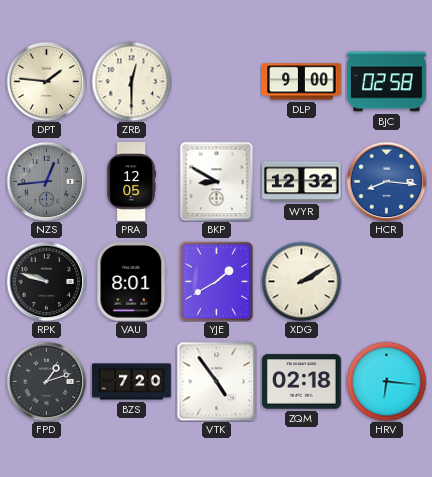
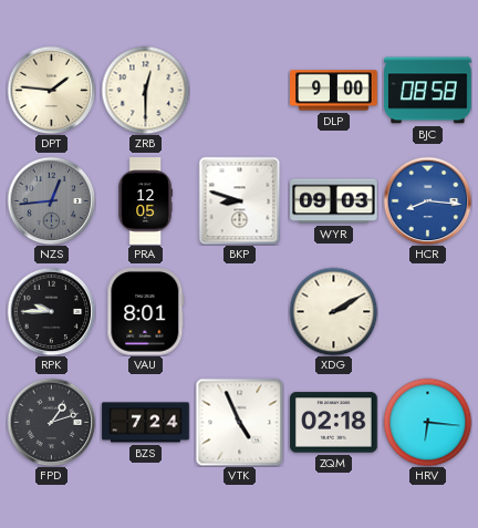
BJC: 02:58 -> 08:58 (428, 91)
BKP: 8:50 -> 8:48 (240, 200)
WYR: 12:32 -> 09:03 (334, 201)
RPK: 9:48 -> 9:45 (51, 311)
YJE: 1:40 -> none (217, 281)
BZS: 7:20 -> 7:24 (146, 423)
VTK: 4:54 -> 4:56 (239, 422)
